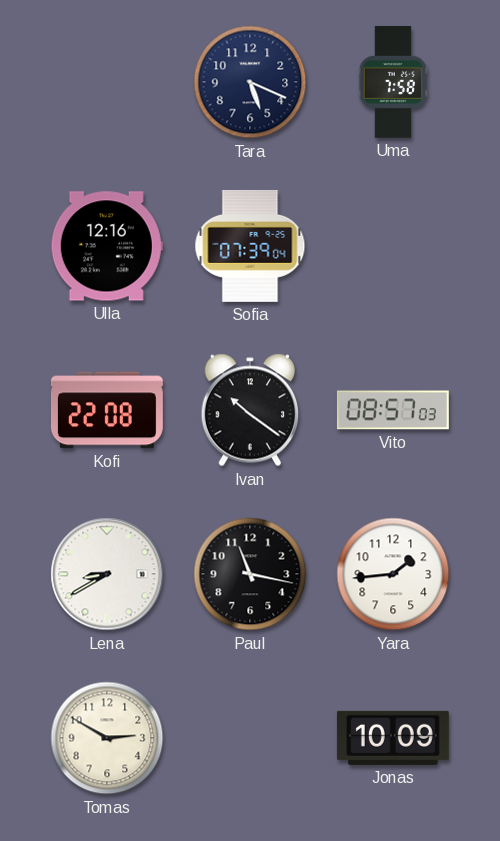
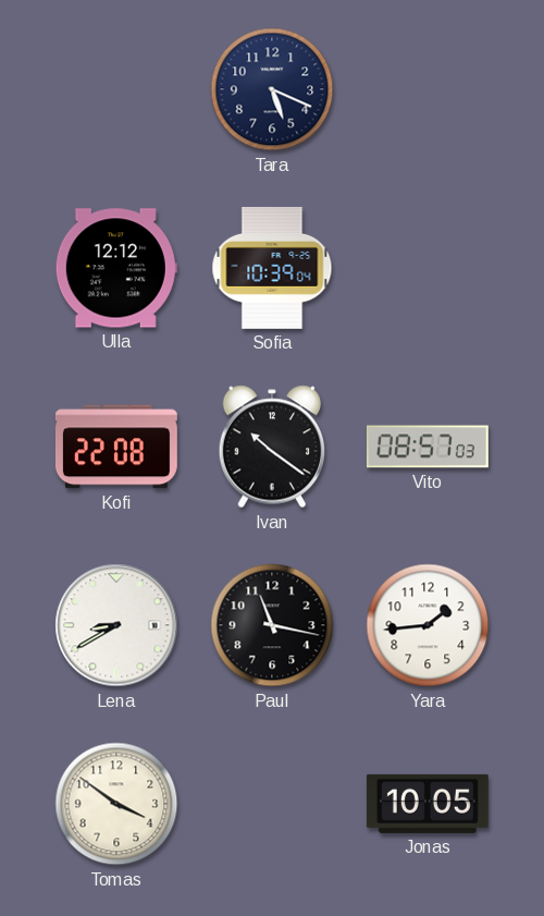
Uma: 7:58 -> none (393, 82)
Ulla: 12:16 -> 12:12 (116, 268)
Sofia: 07:39 -> 10:39 (272, 268)
Tomas: 2:50 -> 3:51 (116, 804)
Jonas: 10:09 -> 10:05 (428, 804)
